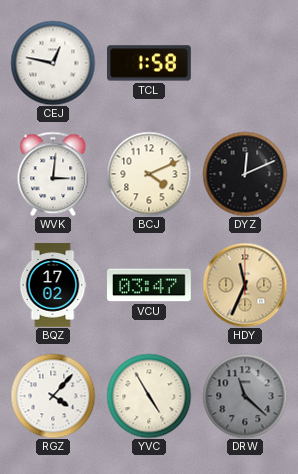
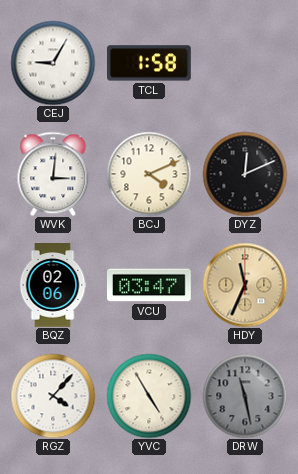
CEJ: 12:47 -> 9:05 (53, 63)
BQZ: 17:02 -> 02:06 (53, 285)
DRW: 11:22 -> 11:28 (245, 396)
